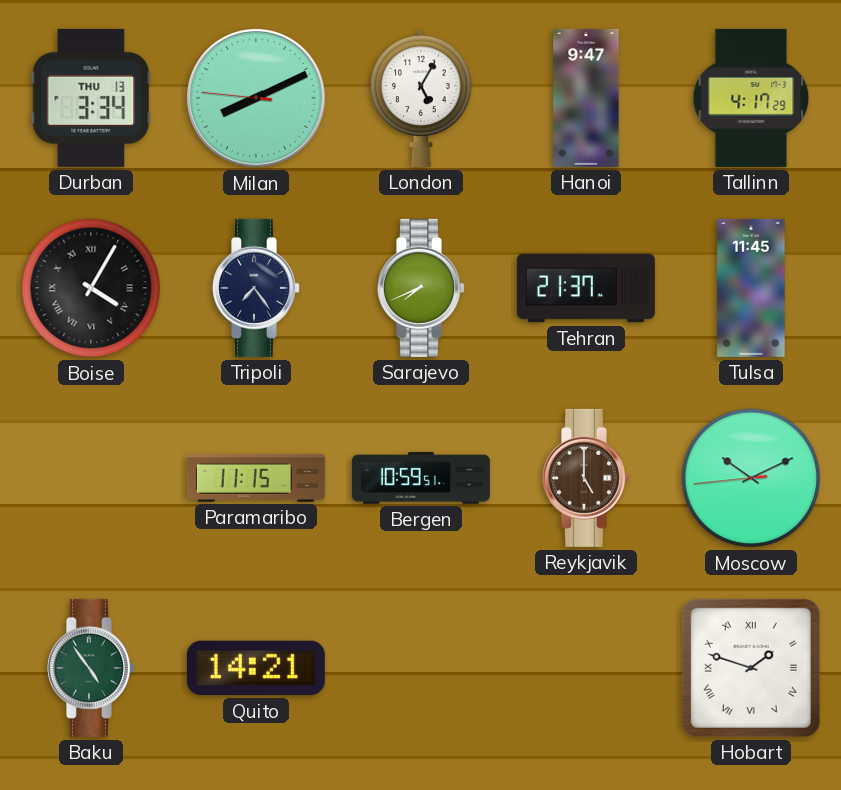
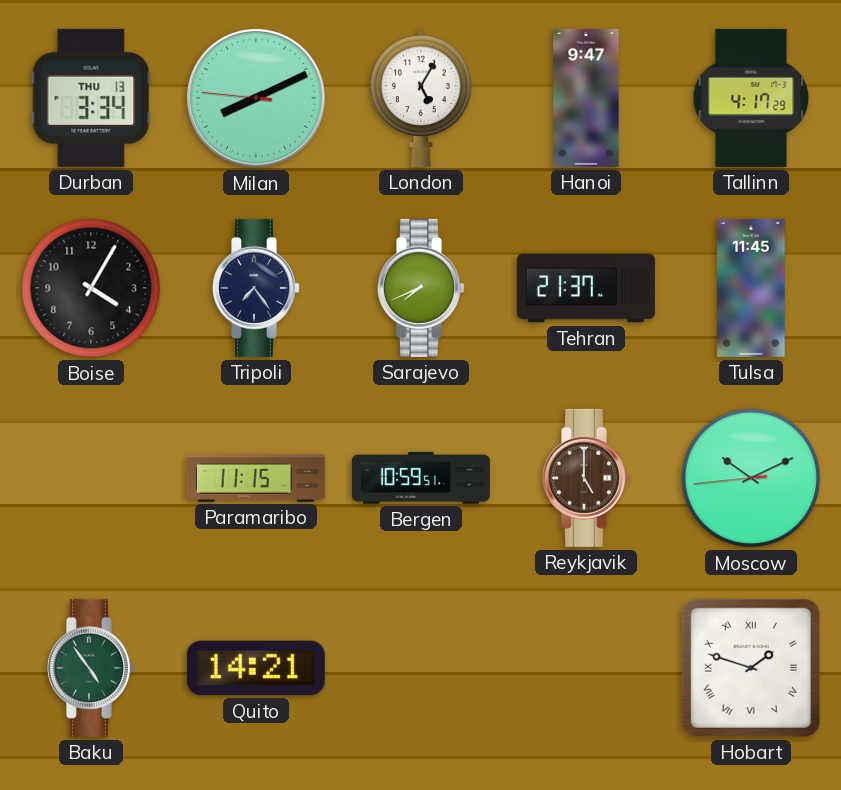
Boise numerals: Roman -> Arabic (91, 288)
